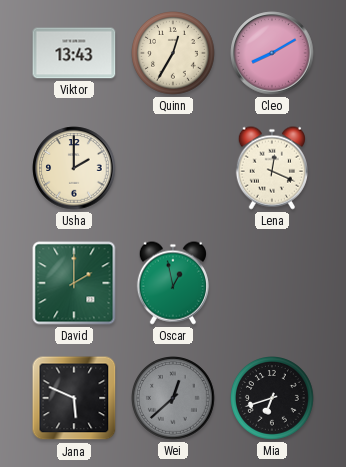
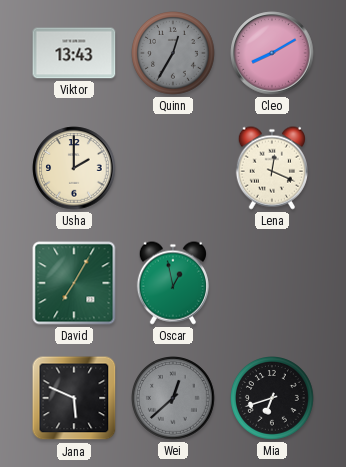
Quinn dial: cream -> grey (174, 54)
David: 2:00 -> 7:05 (74, 283)
